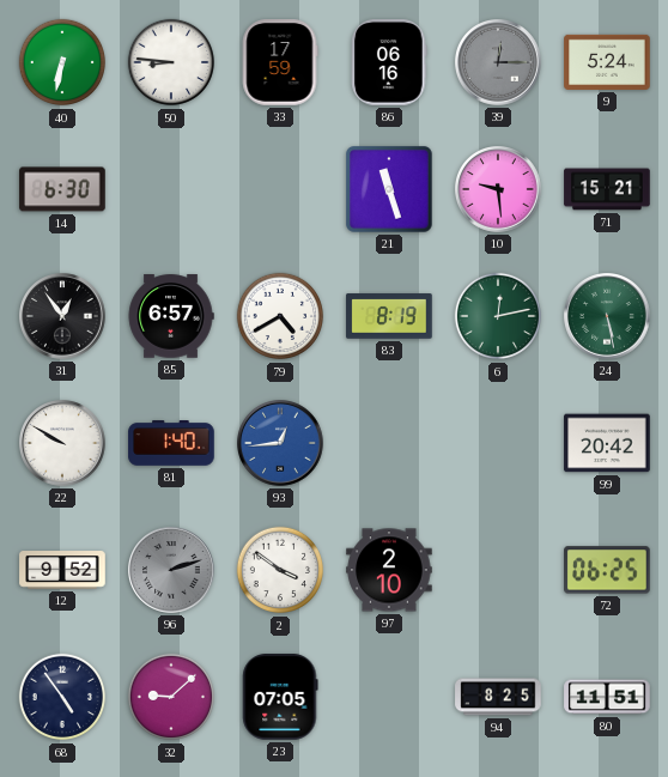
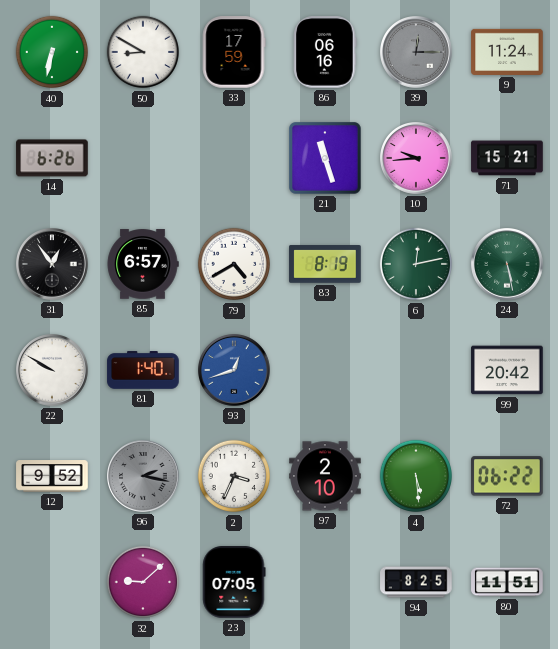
50: 8:46 -> 8:50 (143, 52)
9: 5:24 -> 11:24 (507, 52)
14: 6:30 -> 6:26 (52, 158)
10: 9:29 -> 9:44 (416, 158)
93: 12:44 -> 12:42 (234, 370)
96: 2:12 -> 2:17 (143, 476)
2: 3:51 -> 3:34 (234, 476)
4: none -> 5:29 (416, 476)
72: 06:25 -> 06:22 (507, 476)
68: 4:54 -> none (62, 697)
